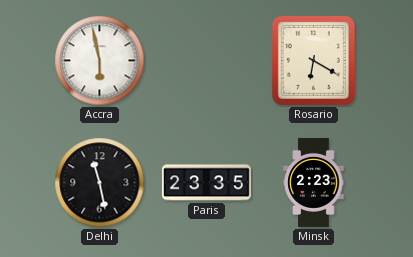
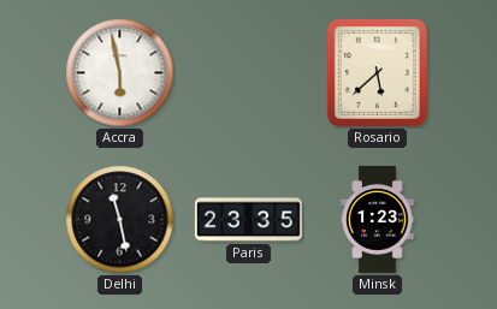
Rosario: 6:20 -> 5:38 (377, 72)
Minsk: 2:23 -> 1:23 (378, 219)
